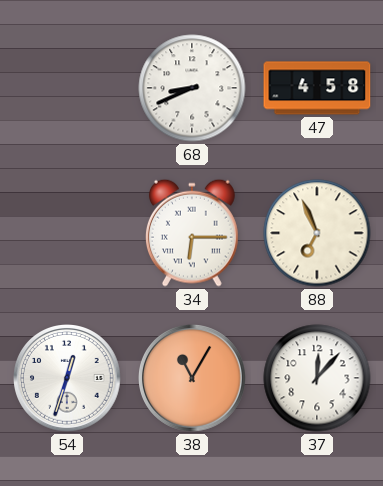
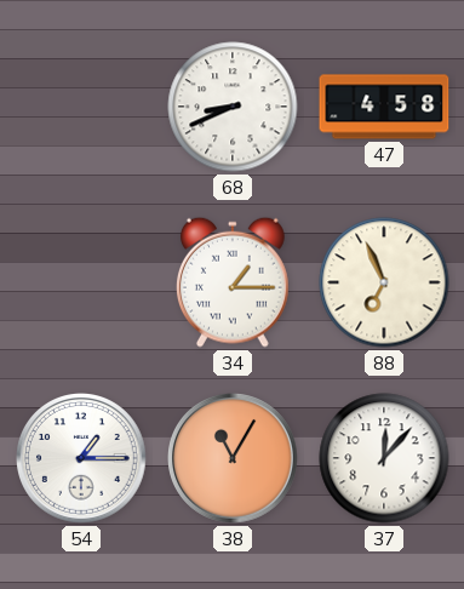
34: 6:15 -> 1:15 (233, 282)
54: 12:33 -> 1:15 (82, 459)
